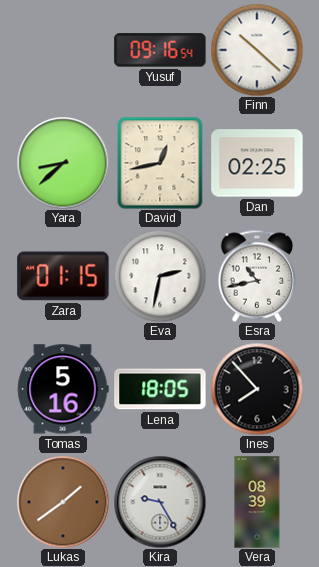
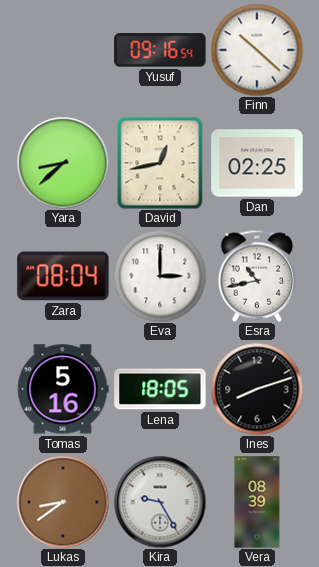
Zara: 01:15 -> 08:04 (63, 276)
Eva: 2:32 -> 3:00 (160, 276)
Ines: 7:53 -> 8:12 (257, 389)
Lukas: 1:39 -> 8:39 (63, 502)
